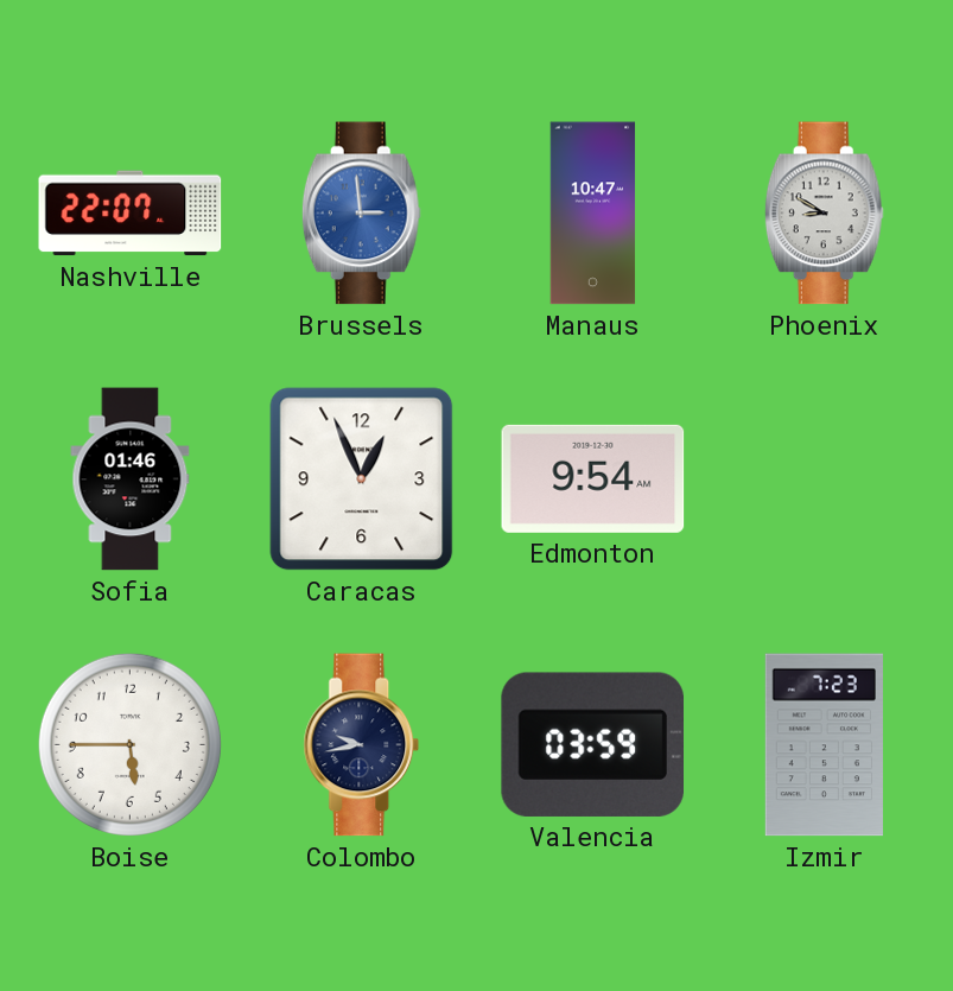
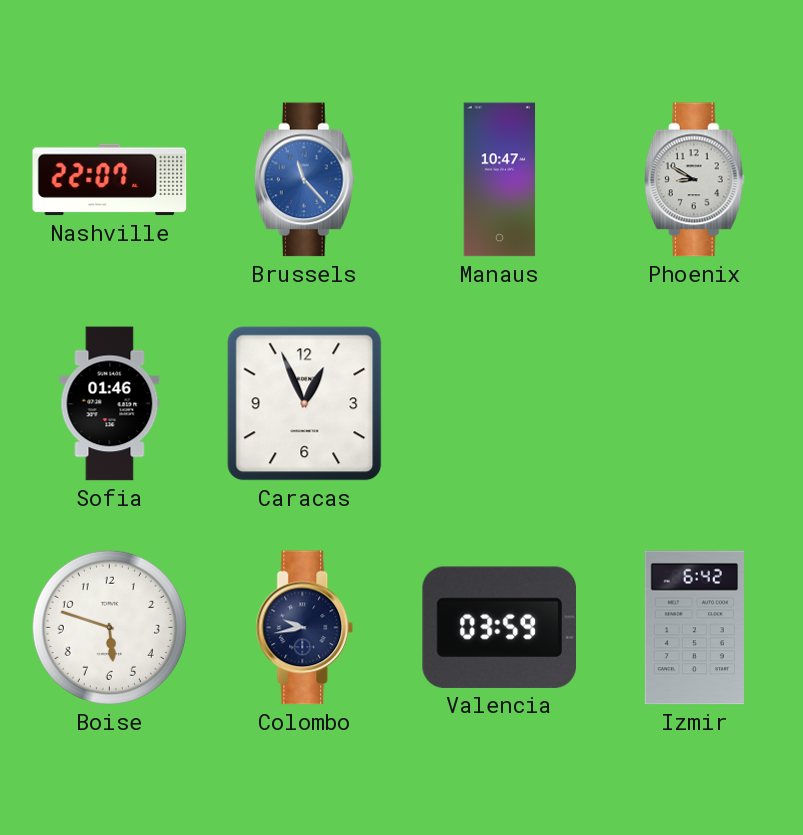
Brussels: 2:59 -> 11:23 (304, 180)
Edmonton: 9:54 -> none (593, 478)
Boise: 5:45 -> 5:48 (109, 627)
Izmir: 7:23 -> 6:42 (694, 628)
